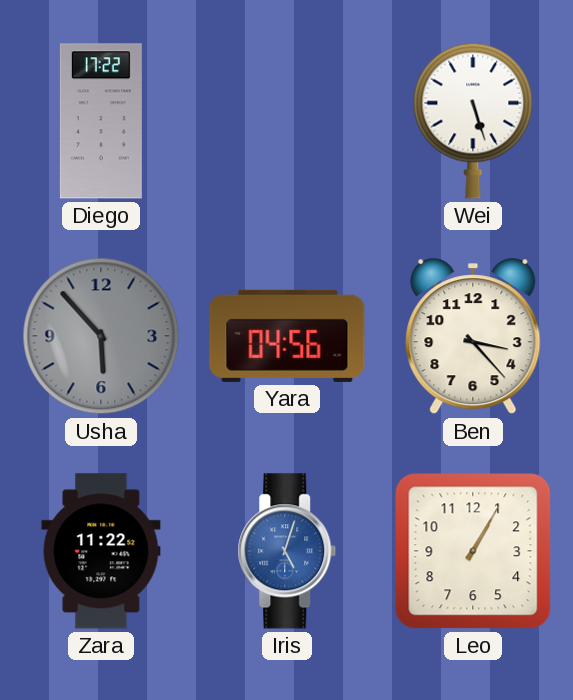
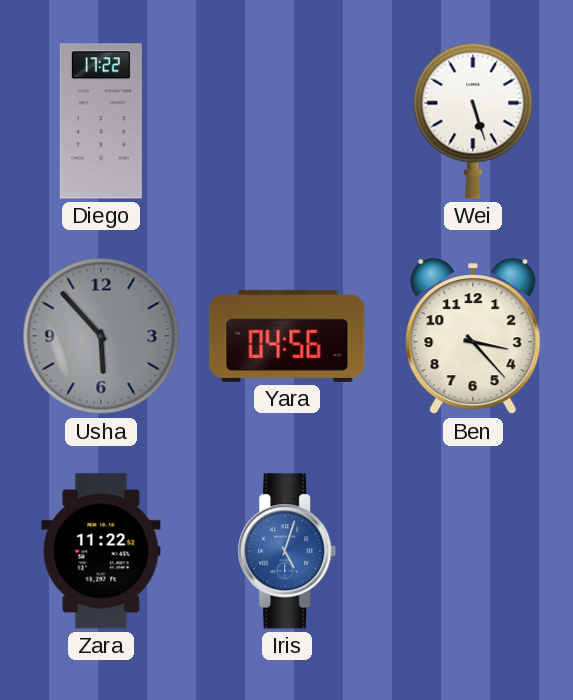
Leo: 1:05 -> none (473, 551)
